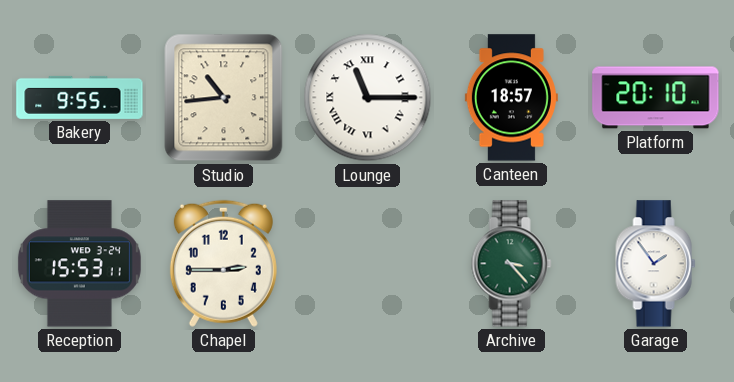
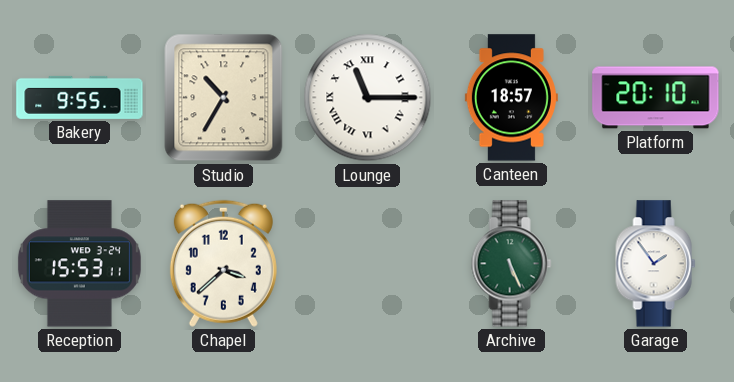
Studio: 10:44 -> 10:35 (224, 98)
Chapel: 2:45 -> 3:38 (223, 263)
Archive: 3:23 -> 5:26 (512, 264)
